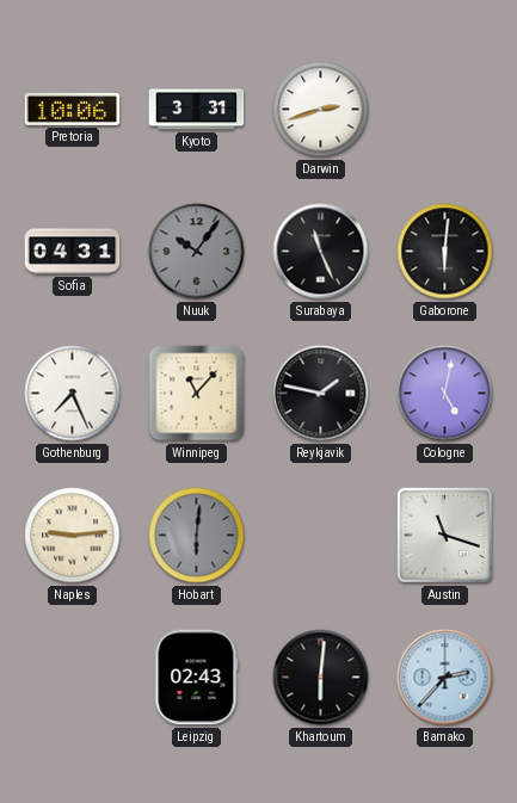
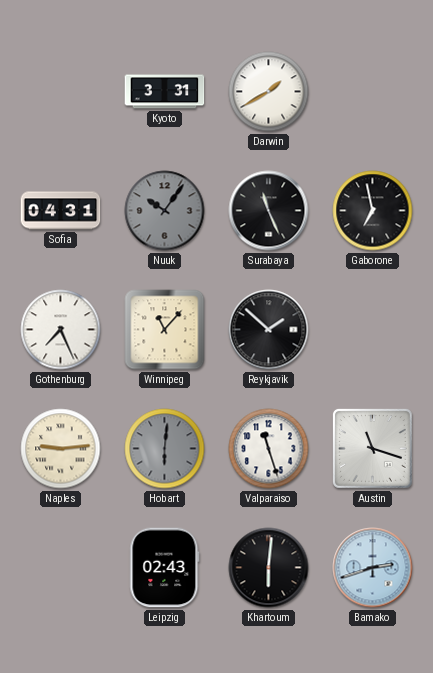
Pretoria: 10:06 -> none (73, 109)
Darwin: 2:42 -> 1:40 (269, 92)
Gaborone: 6:01 -> 6:58 (373, 211)
Reykjavik: 1:47 -> 1:52 (269, 330)
Cologne: 5:02 -> none (445, 394)
Valparaiso: none -> 11:27 (269, 449)
Bamako: 2:37 -> 2:42 (373, 568)
